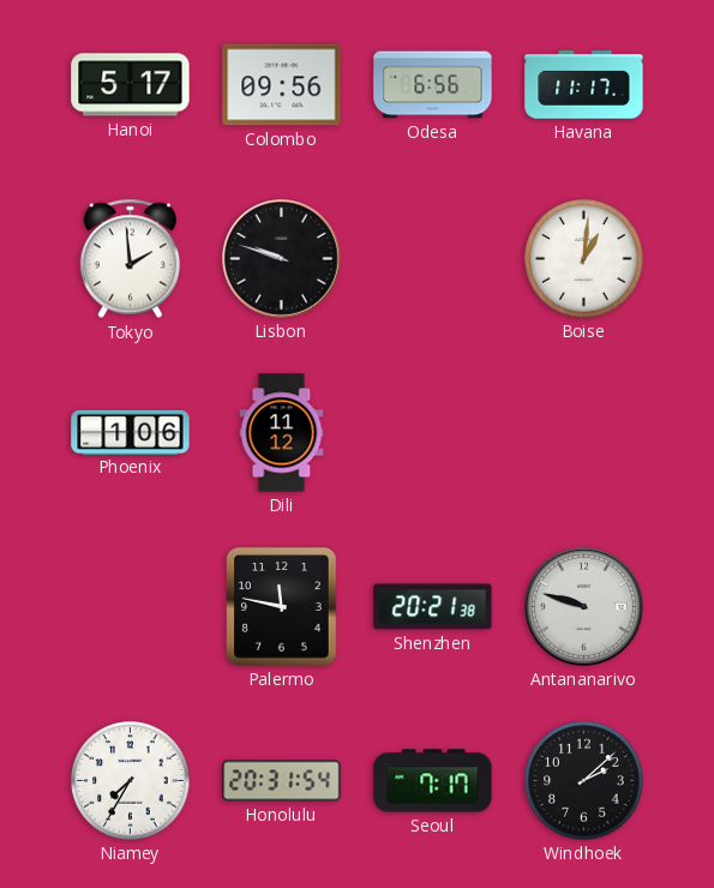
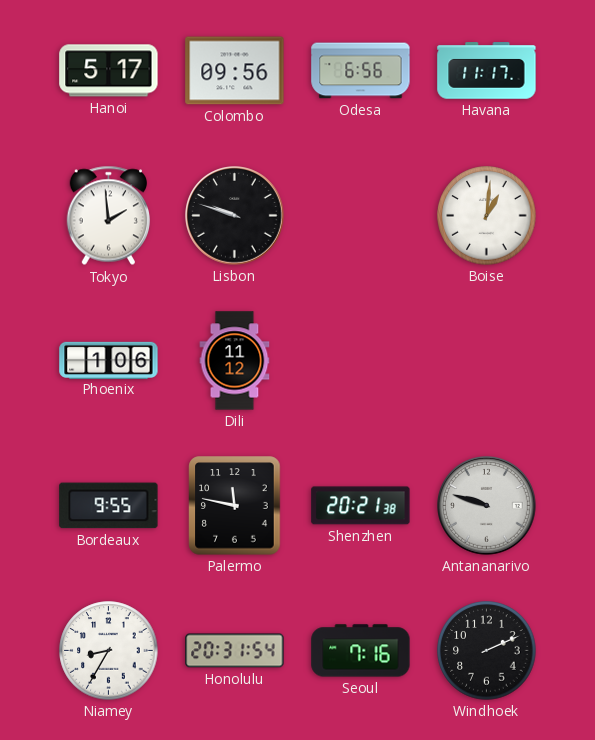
Bordeaux: none -> 9:55 (109, 506)
Niamey: 7:35 -> 8:35 (109, 651)
Seoul: 7:17 -> 7:16 (361, 651)
Windhoek: 2:08 -> 2:11 (487, 651)
